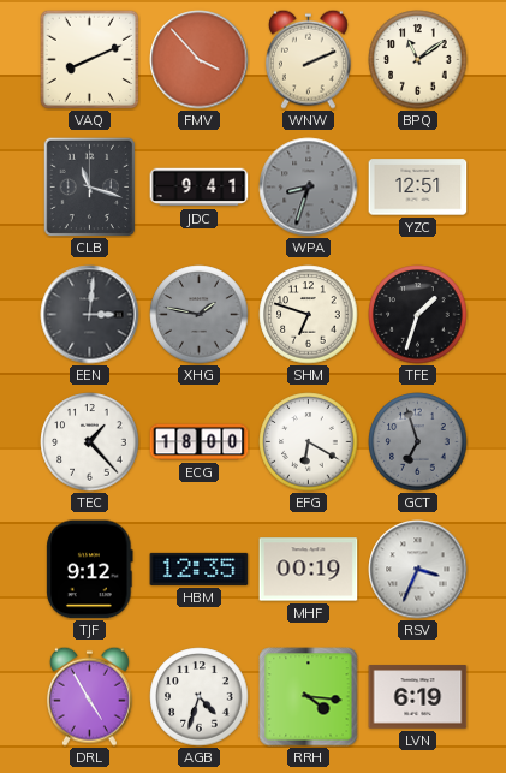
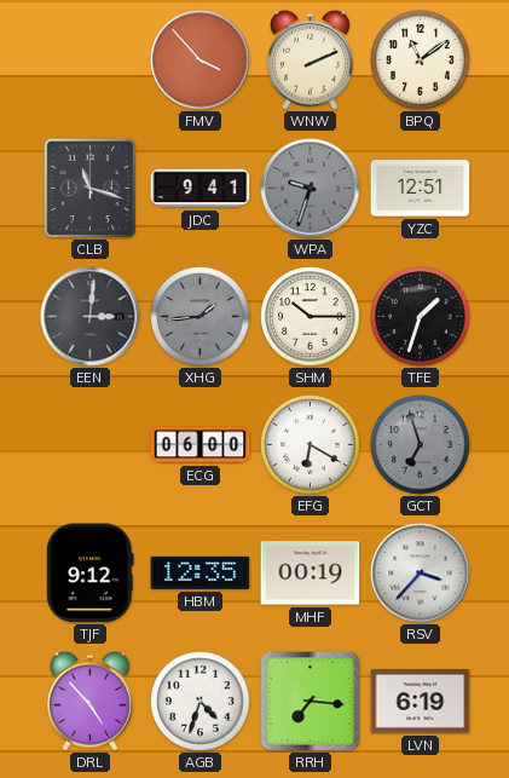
VAQ: 8:11 -> none (89, 59)
WPA: 8:33 -> 9:33 (311, 189)
XHG: 1:47 -> 1:44 (201, 317)
SHM: 6:48 -> 10:15 (311, 317)
TEC: 1:23 -> none (90, 442)
ECG: 18:00 -> 06:00 (201, 445)
RSV: 3:34 -> 3:37 (421, 574)
DRL: 4:55 -> 4:53 (89, 701)
RRH: 4:16 -> 7:16 (311, 702)
